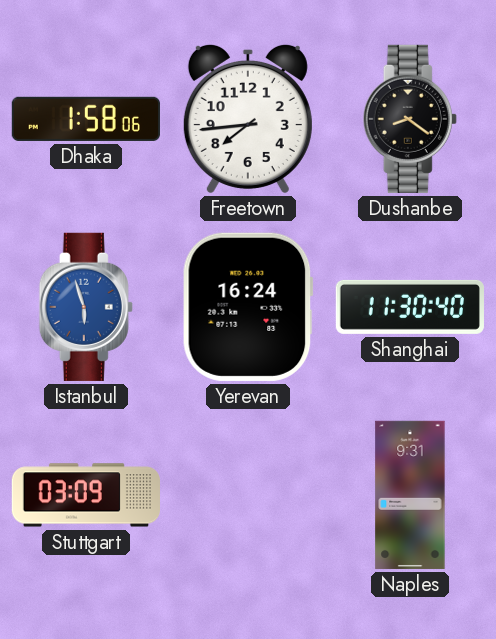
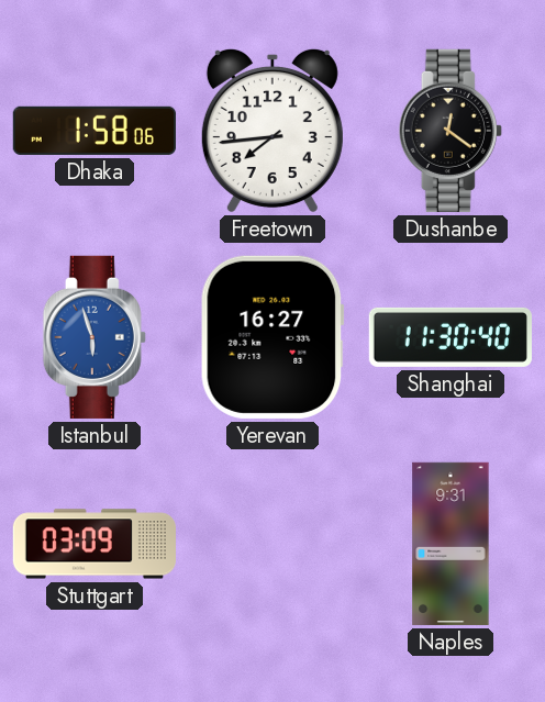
Dushanbe: 8:21 -> 12:21 (451, 131)
Yerevan: 16:24 -> 16:27 (272, 337)
